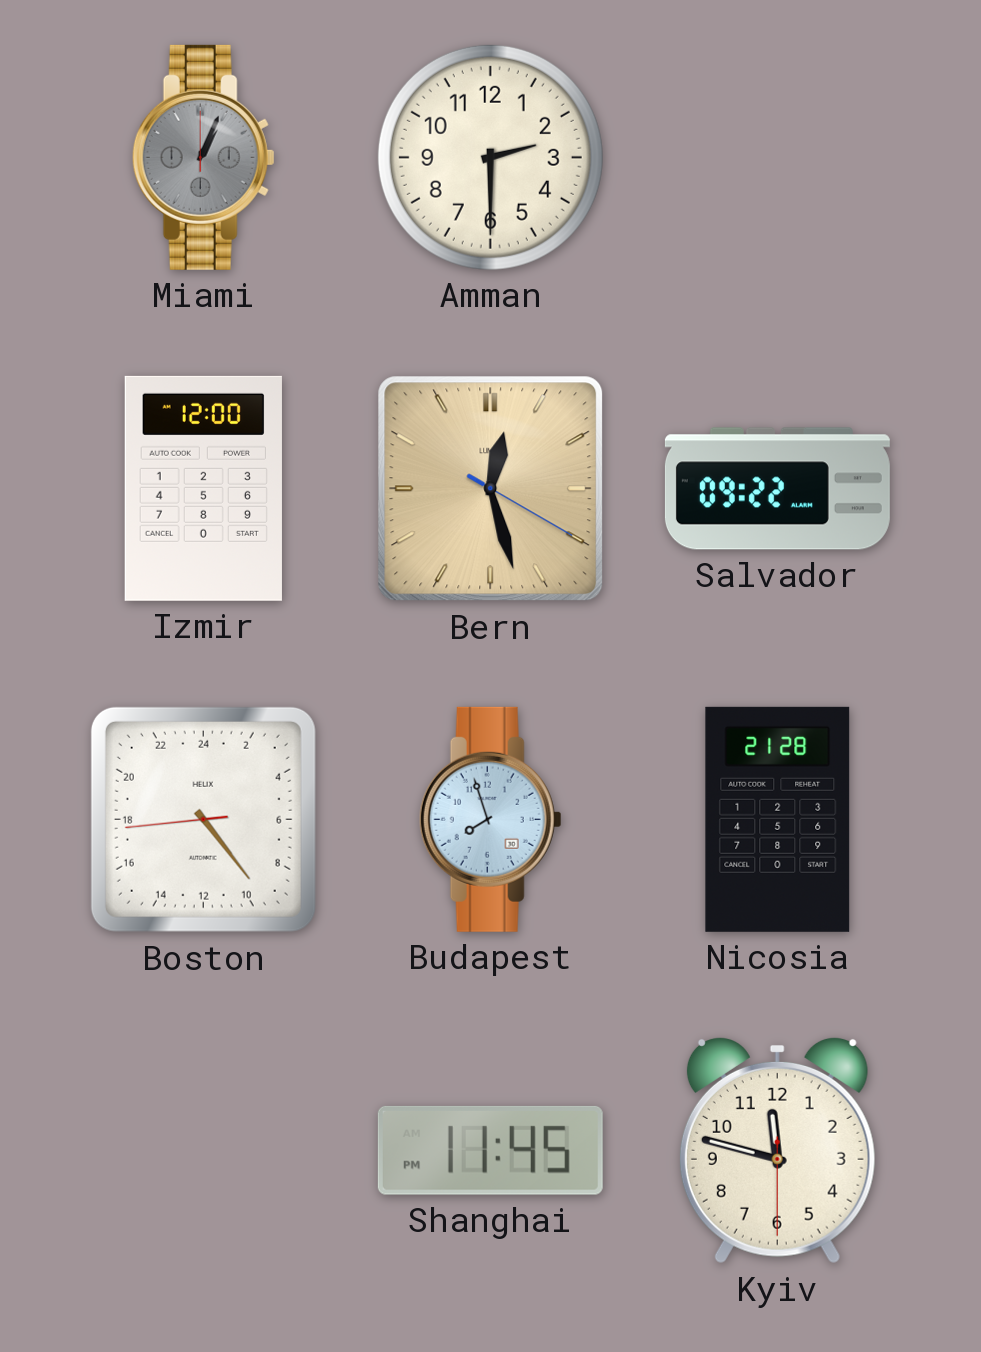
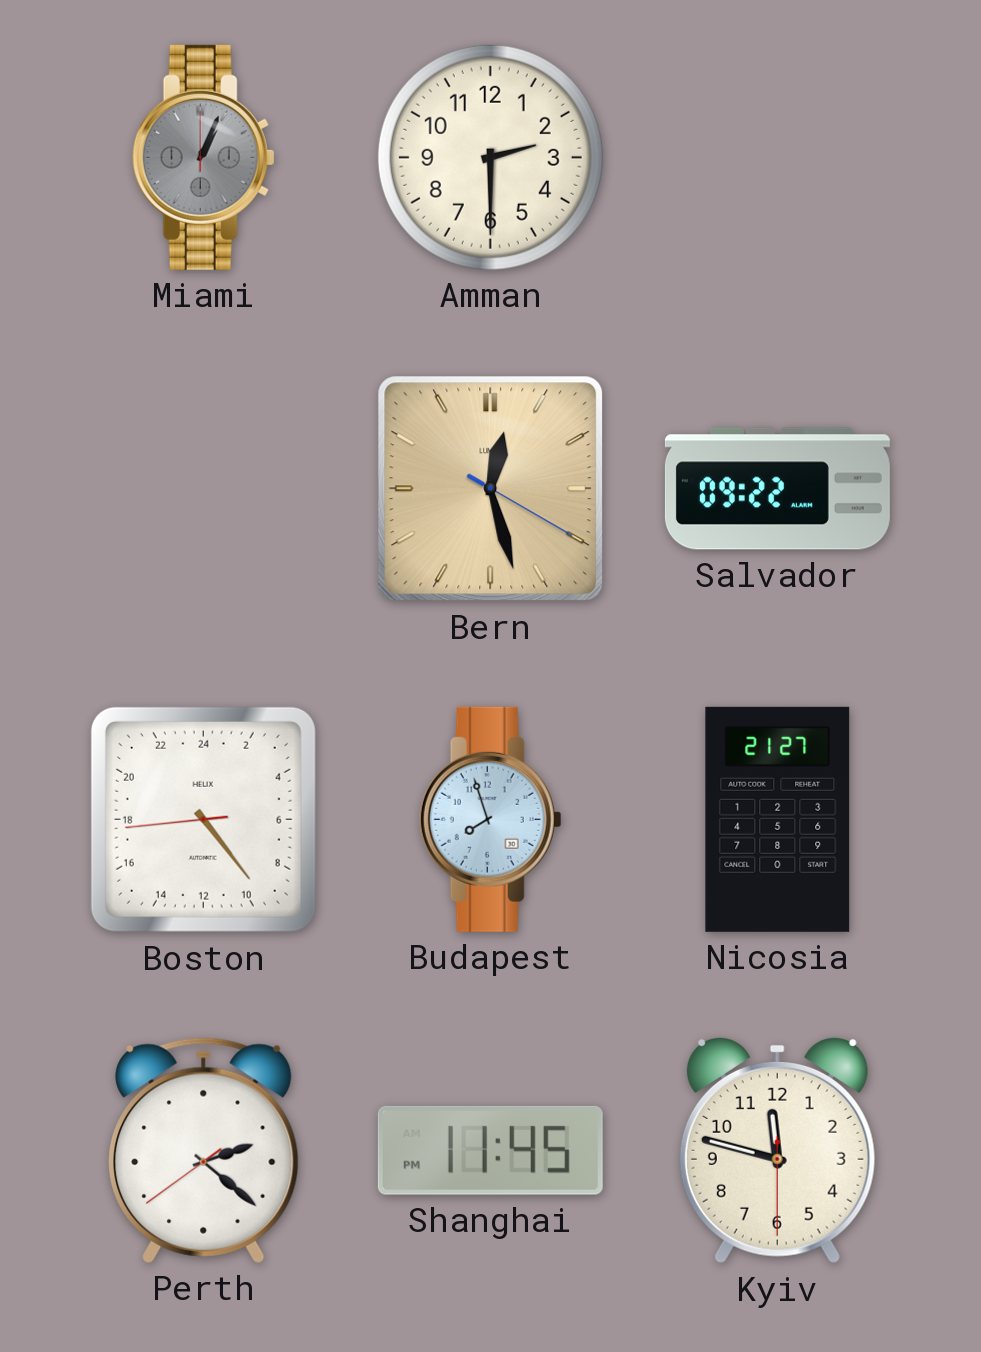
Izmir: 12:00 -> none (203, 488)
Nicosia: 21:28 -> 21:27 (778, 819)
Perth: none -> 2:21 (204, 1150)
